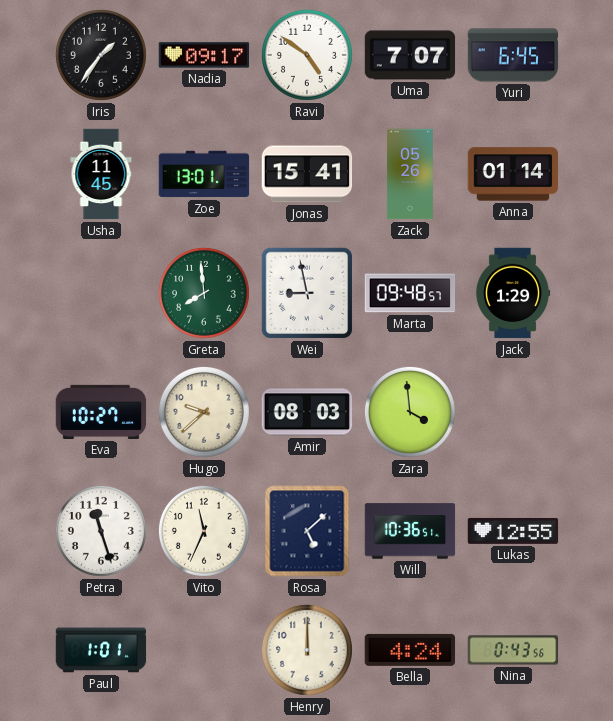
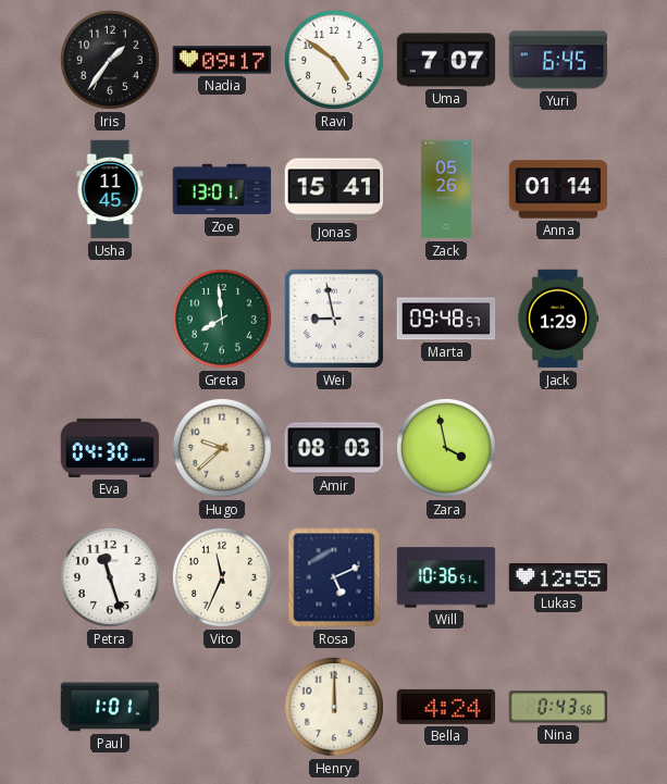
Eva: 10:27 -> 04:30 (110, 448)
Zara: 3:59 -> 3:58 (446, 448)
Rosa: 5:08 -> 5:11 (334, 577)
